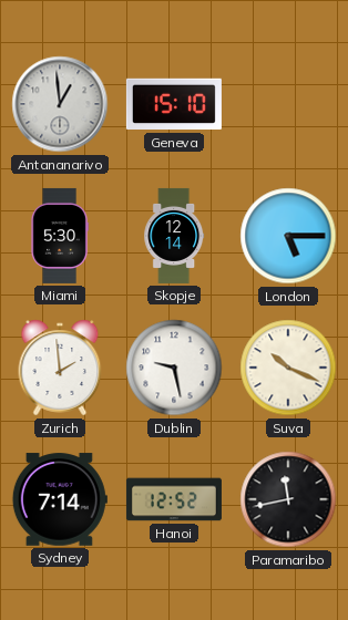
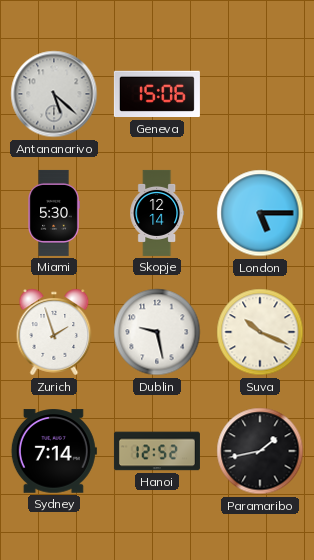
Antananarivo: 12:59 -> 5:22 (54, 94)
Geneva: 15:10 -> 15:06 (157, 94)
Zurich: 1:59 -> 1:57 (54, 332)
Paramaribo: 11:43 -> 1:43 (260, 451)
